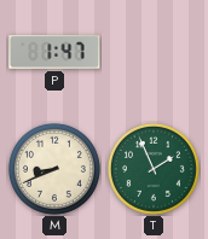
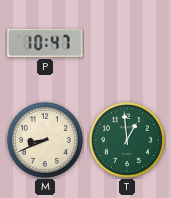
P: 1:47 -> 10:47 (45, 43)
T: 1:56 -> 12:59 (127, 140)
